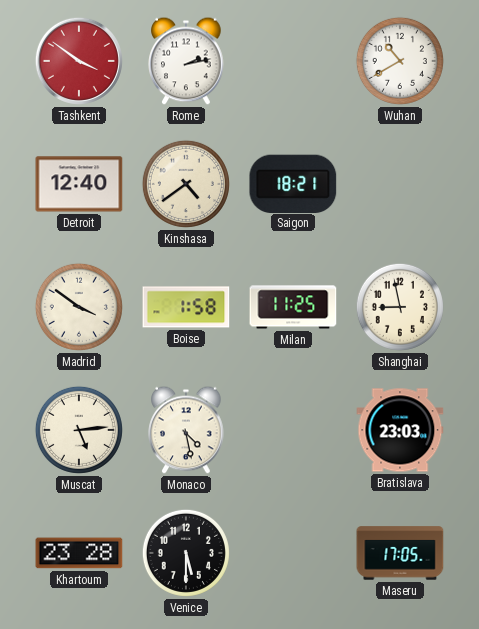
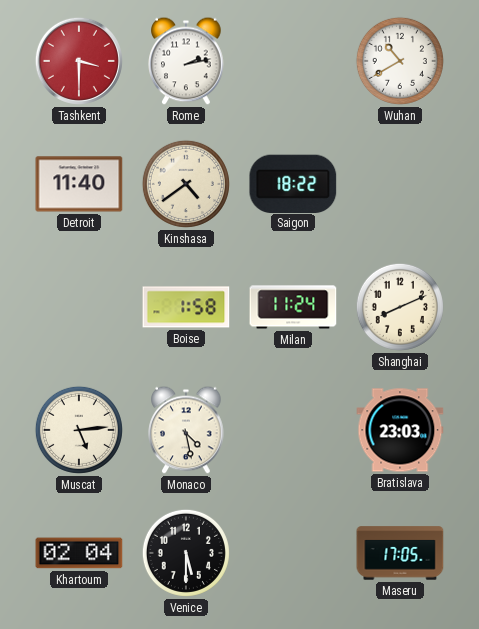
Tashkent: 3:51 -> 3:30 (79, 61)
Detroit: 12:40 -> 11:40 (79, 184)
Saigon: 18:21 -> 18:22 (293, 183)
Madrid: 3:51 -> none (79, 307)
Milan: 11:25 -> 11:24 (293, 307)
Shanghai: 8:58 -> 8:11 (400, 307)
Khartoum: 23:28 -> 02:04 (79, 553)
